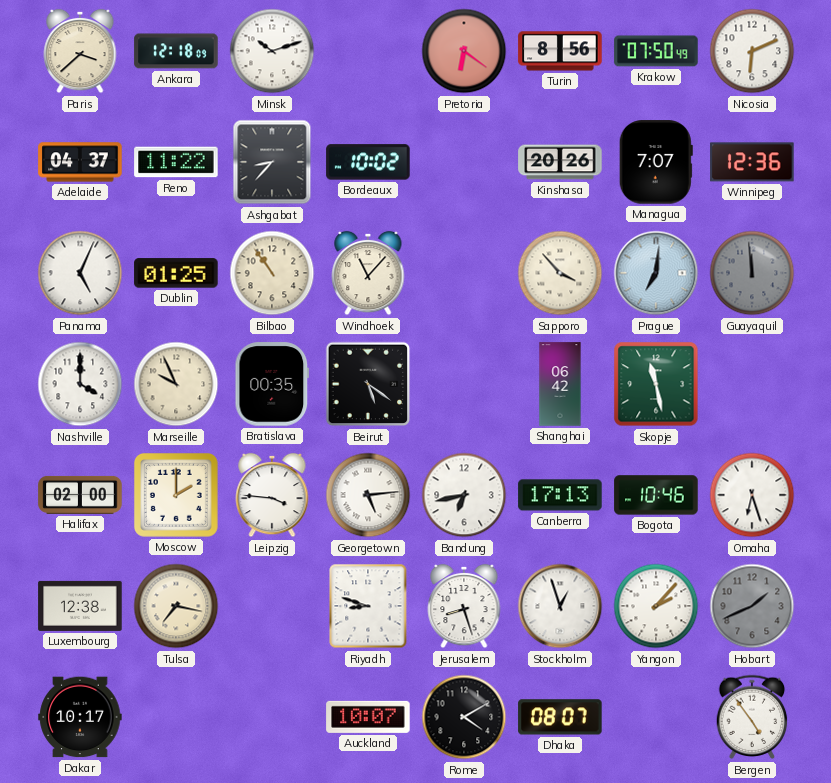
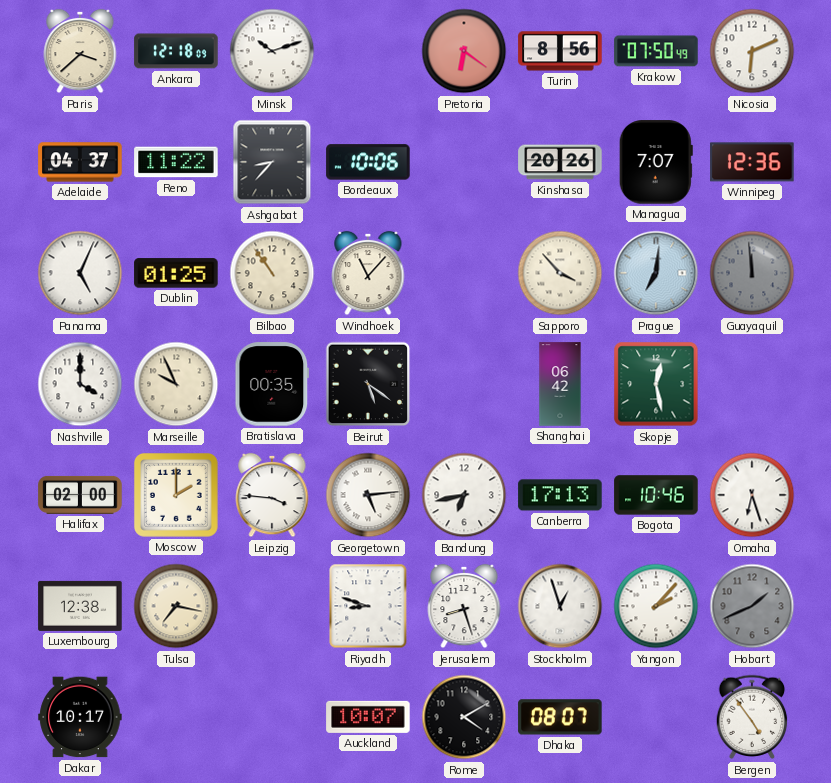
Bordeaux: 10:02 -> 10:06 (368, 162)
Skopje: 11:28 -> 12:28 (656, 384)
